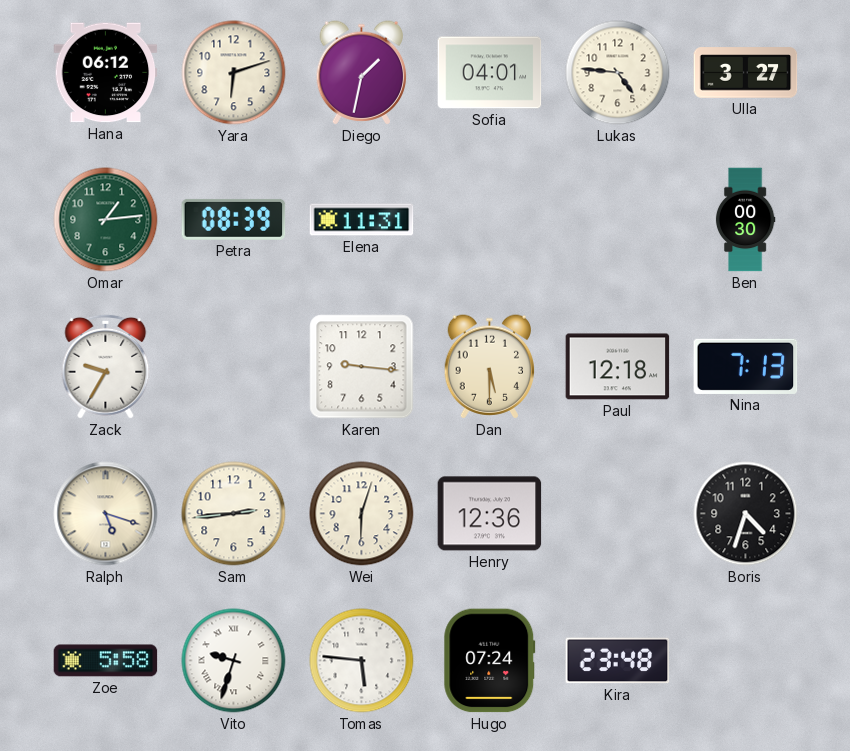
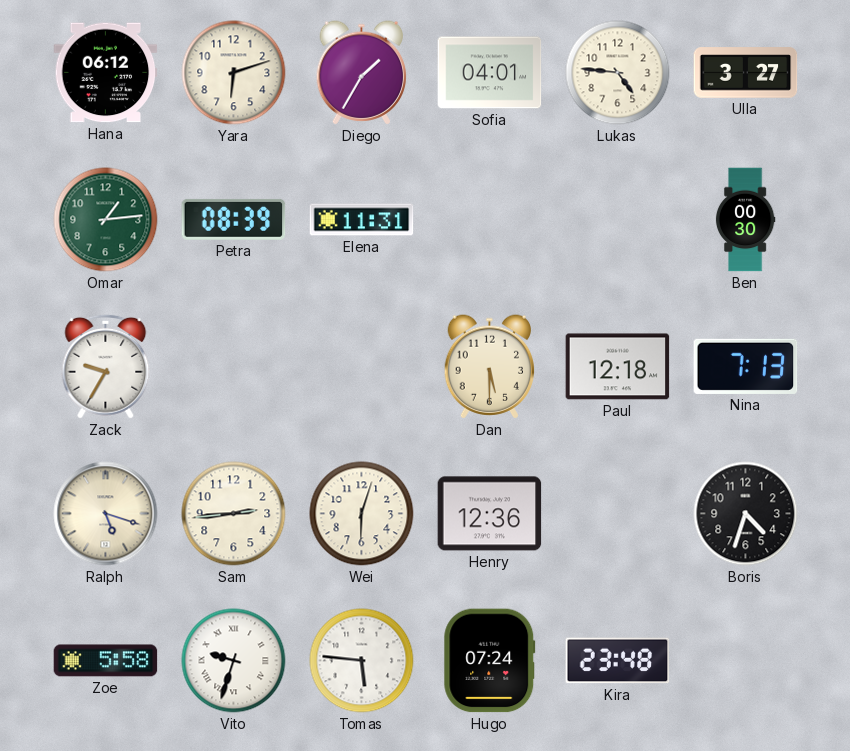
Diego: 1:32 -> 1:35 (362, 73)
Karen: 9:16 -> none (362, 367)
